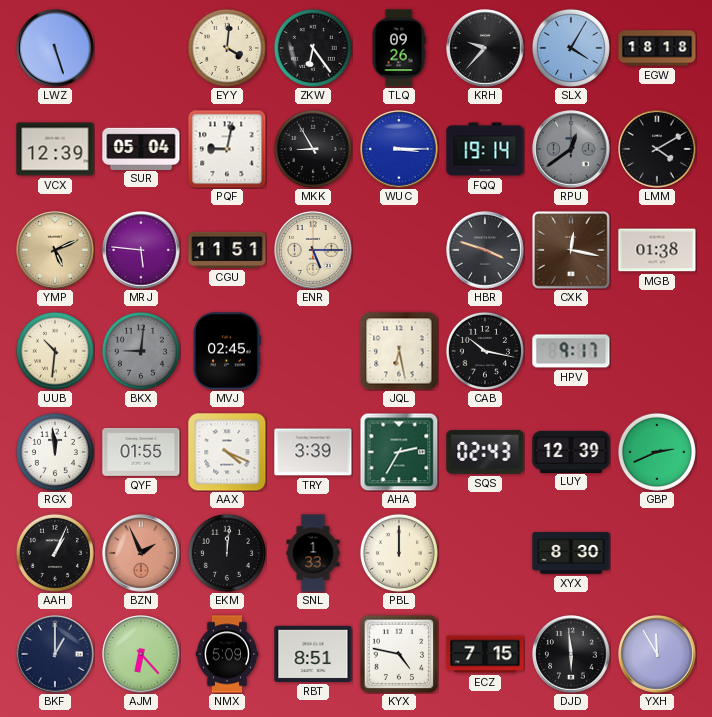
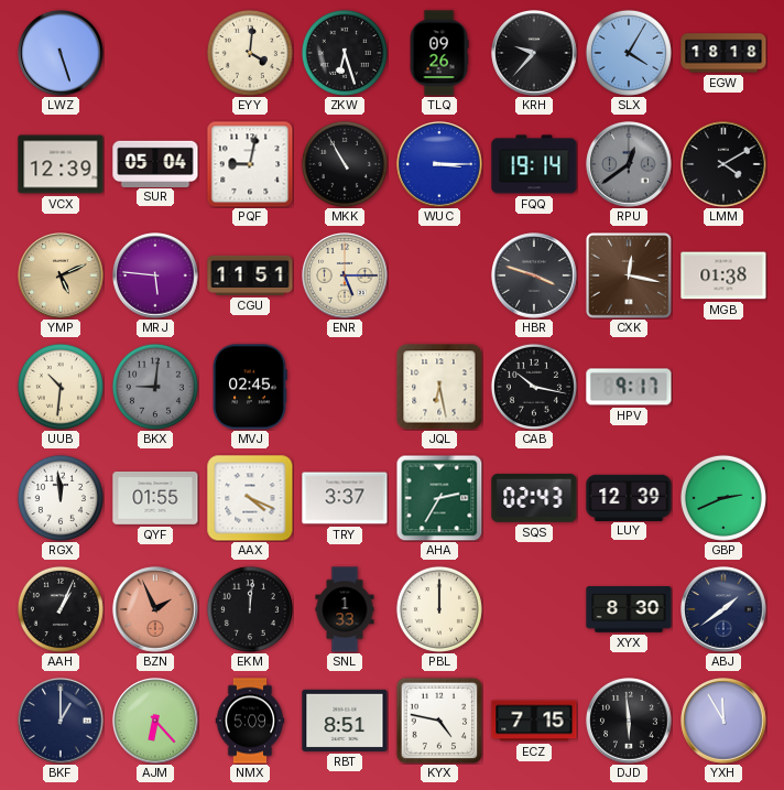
ZKW: 6:24 -> 6:27 (345, 53)
MKK: 8:55 -> 10:55 (345, 164)
TRY: 3:39 -> 3:37 (345, 498)
ABJ: none -> 1:39 (723, 609)
